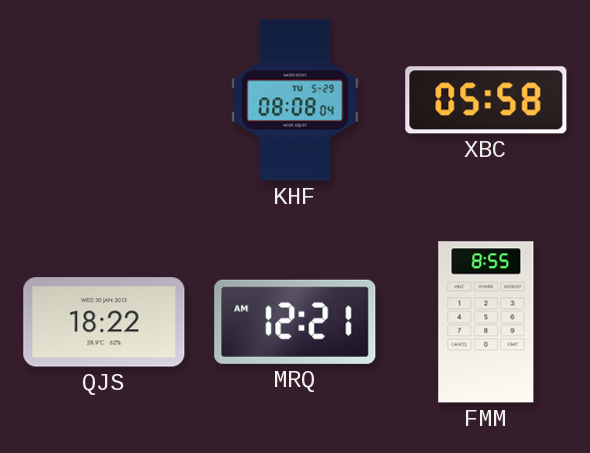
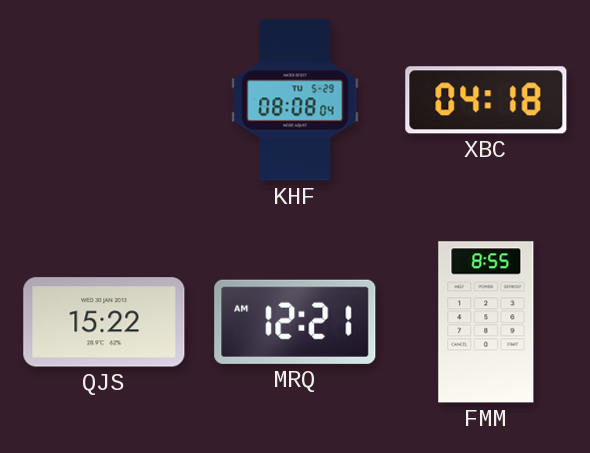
XBC: 05:58 -> 04:18 (486, 100)
QJS: 18:22 -> 15:22 (104, 322)
